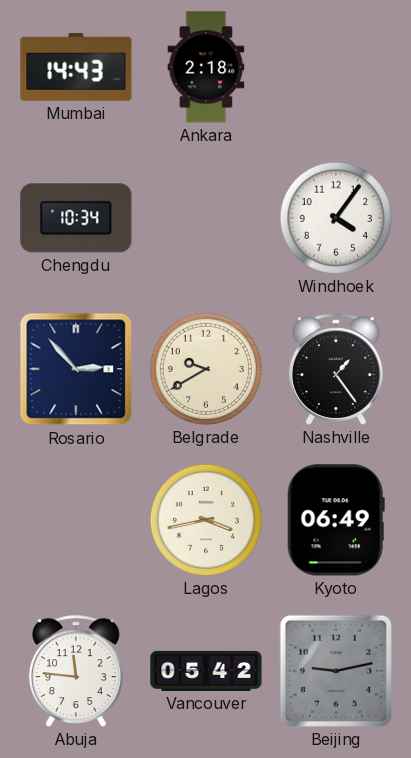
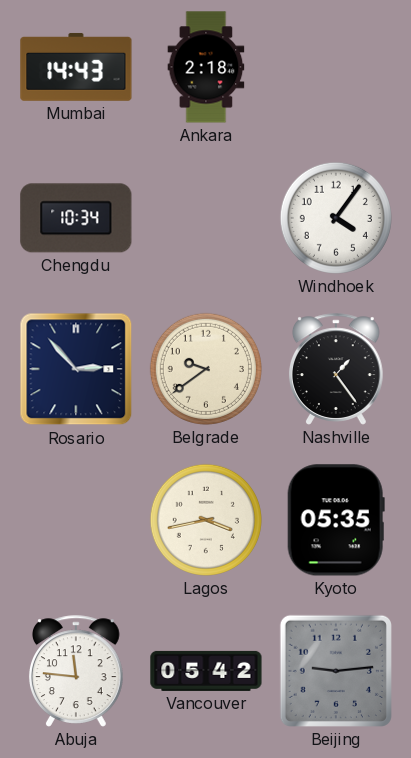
Belgrade: 9:40 -> 9:39 (206, 369)
Kyoto: 06:49 -> 05:35 (336, 520)
Beijing: 9:13 -> 9:14 (336, 671)
